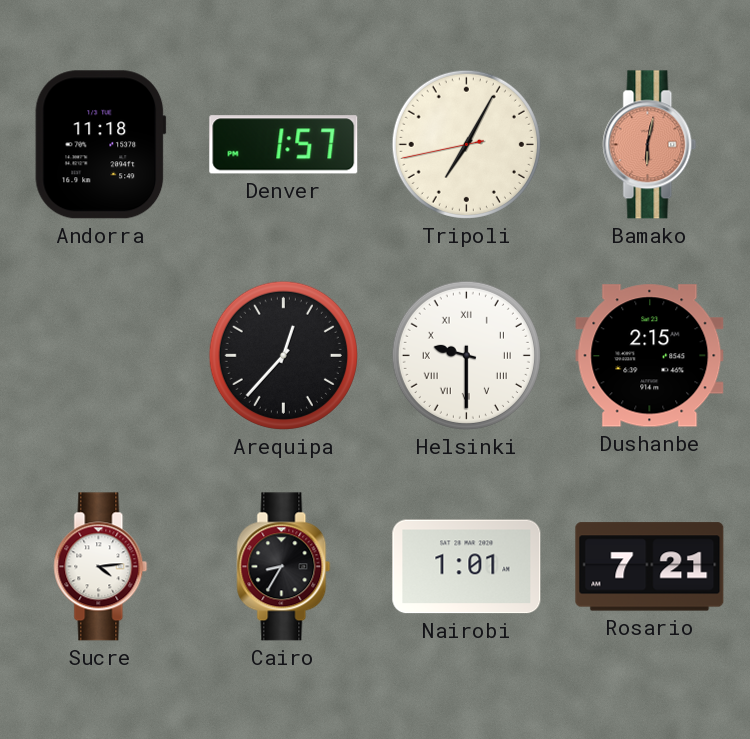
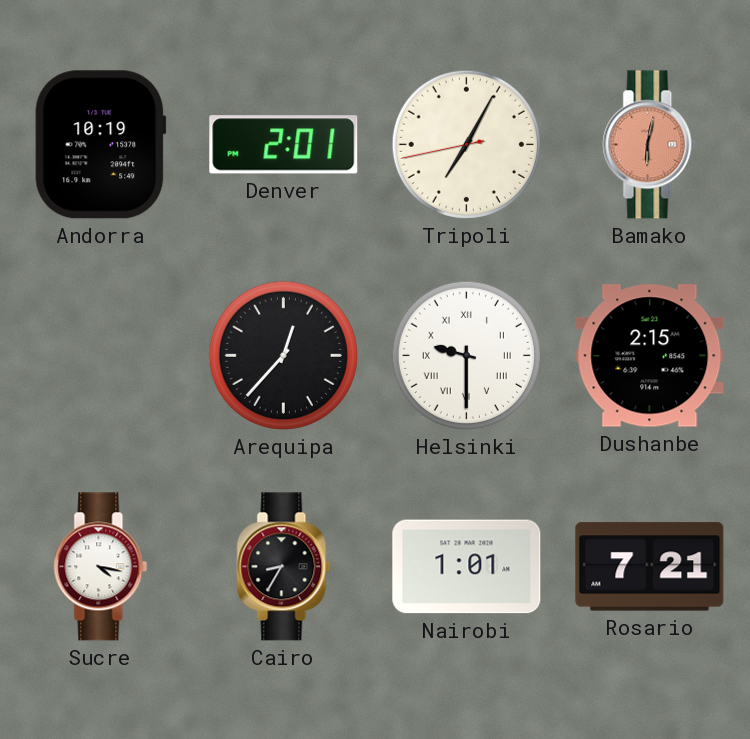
Andorra: 11:18 -> 10:19 (101, 145)
Denver: 1:57 -> 2:01 (284, 145)
Sucre: 4:14 -> 4:17 (101, 567)
